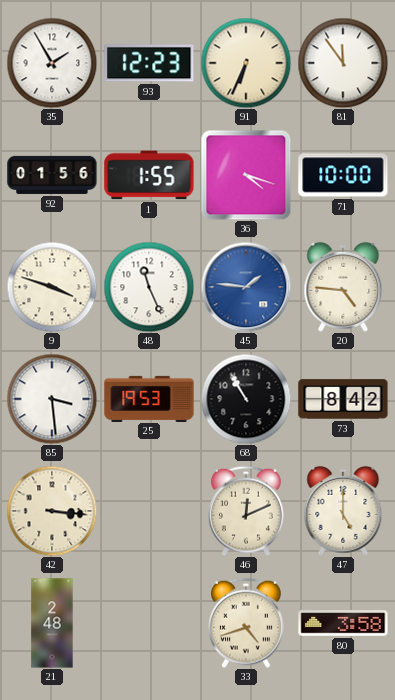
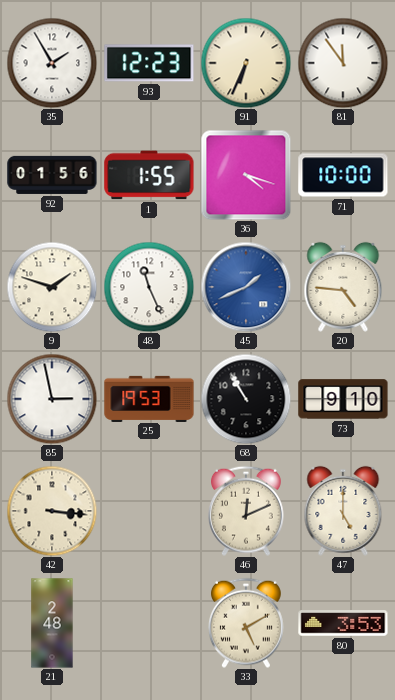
9: 3:48 -> 1:48 (52, 287)
45: 1:46 -> 1:41 (246, 287)
85: 3:29 -> 2:58 (52, 399)
73: 8:42 -> 9:10 (343, 399)
33: 4:42 -> 5:10 (246, 623)
80: 3:58 -> 3:53 (343, 623)
